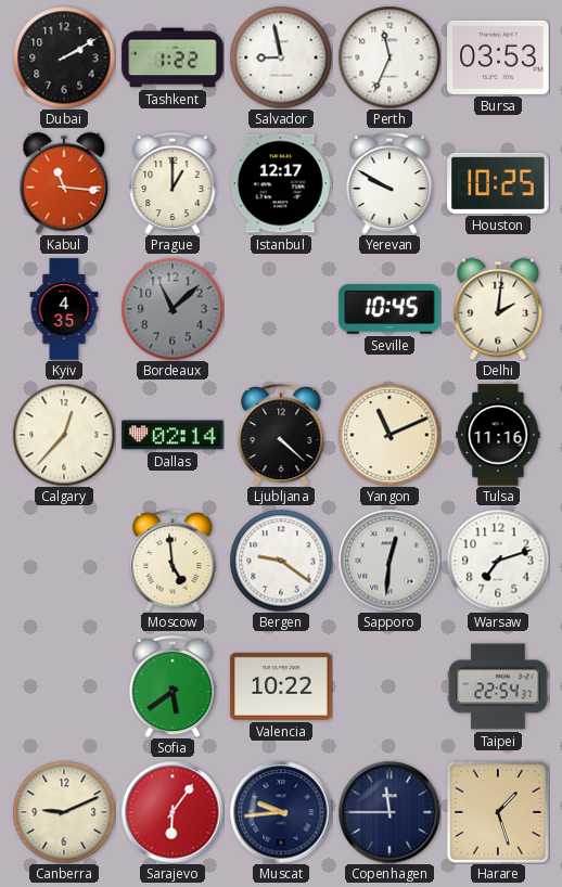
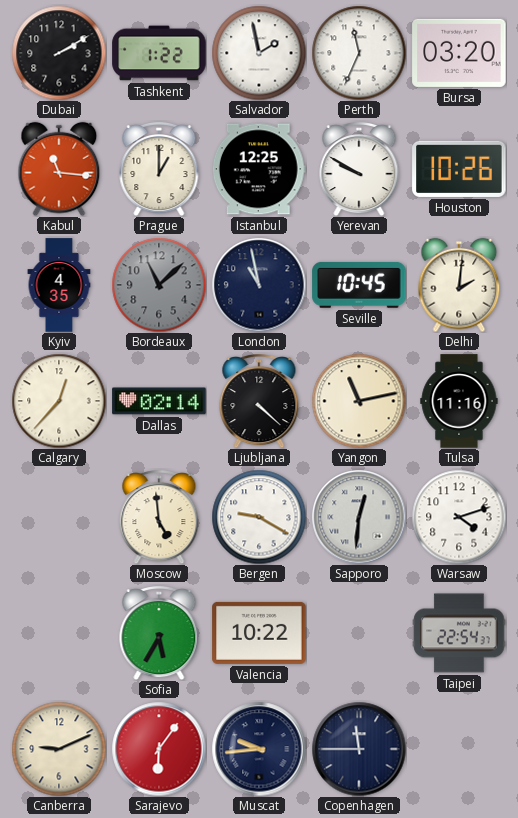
Salvador: 8:58 -> 1:58 (259, 53)
Bursa: 03:53 -> 03:20 (459, 53)
Istanbul: 12:17 -> 12:25 (259, 169)
Houston: 10:25 -> 10:26 (459, 169)
London: none -> 10:58 (259, 285)
Yangon: 11:11 -> 11:13 (359, 401)
Bergen: 9:21 -> 9:20 (259, 517)
Warsaw: 7:12 -> 4:12 (459, 517)
Sofia: 5:39 -> 5:35 (159, 634)
Harare: 1:27 -> none (498, 812)
